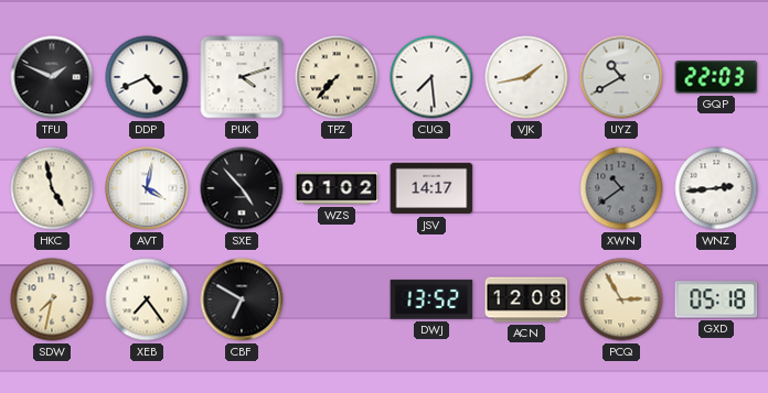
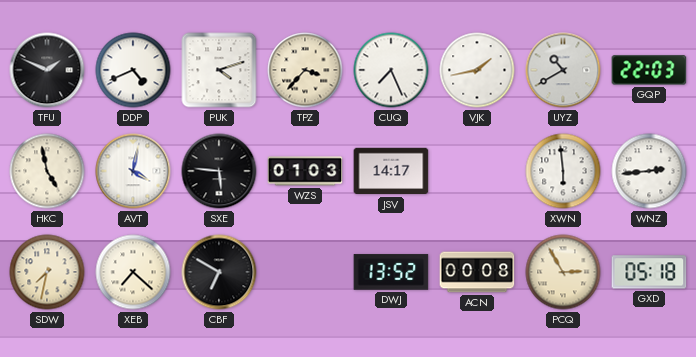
TPZ: 7:37 -> 3:37 (305, 70)
CUQ: 7:29 -> 7:26 (391, 70)
SXE: 4:53 -> 5:46 (219, 171)
WZS: 01:02 -> 01:03 (305, 171)
XWN: 10:39 -> 5:59 (563, 171)
XWN dial: grey -> white (563, 171)
XEB: 7:24 -> 7:22 (133, 272)
ACN: 12:08 -> 00:08 (477, 272)
